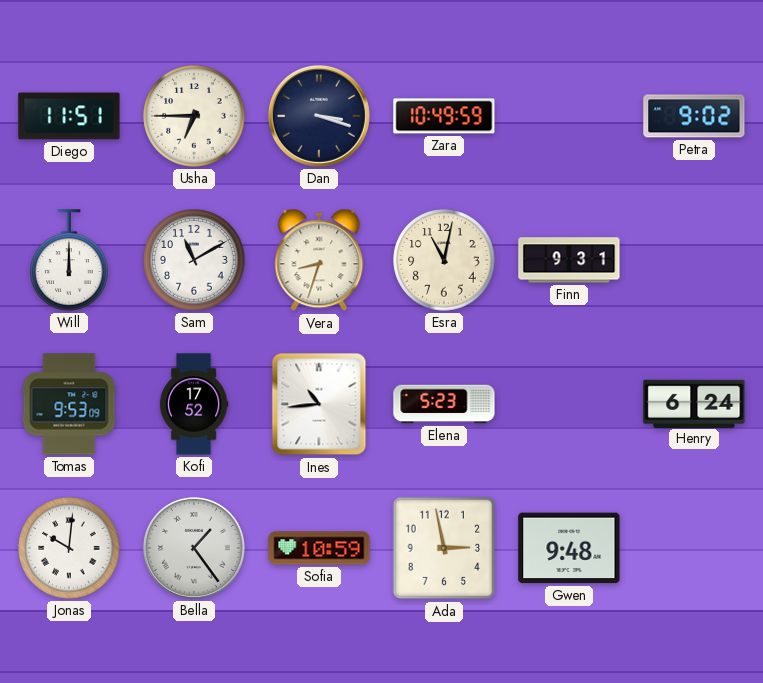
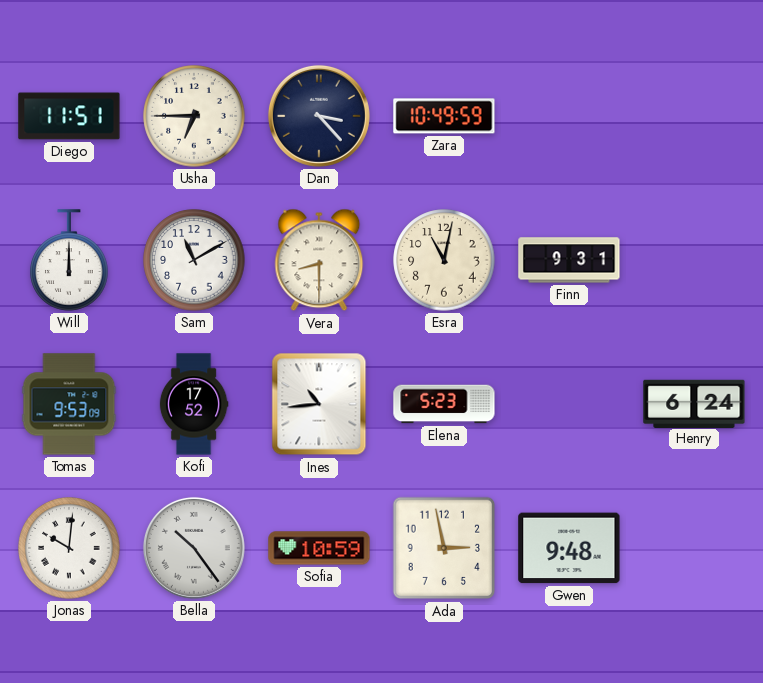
Dan: 3:18 -> 3:23 (319, 116)
Petra: 9:02 -> none (694, 116)
Vera: 8:33 -> 8:30 (319, 260)
Bella: 1:24 -> 10:24 (194, 548)
